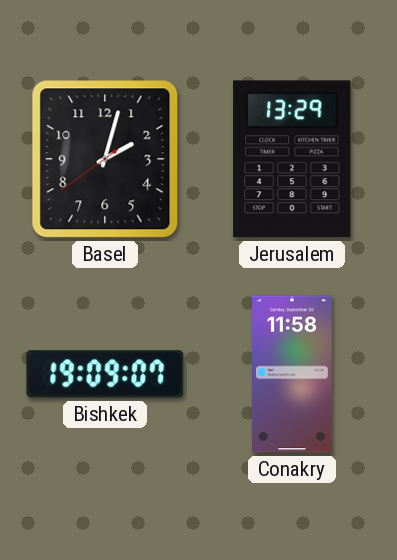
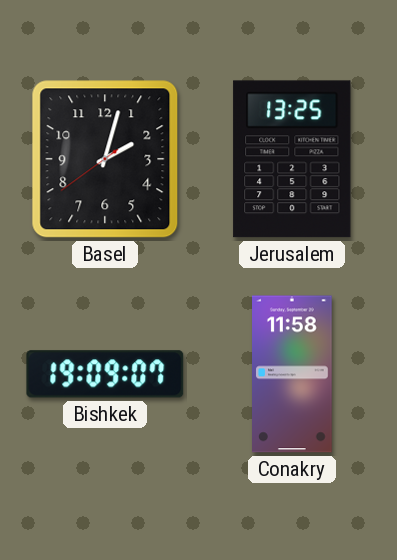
Jerusalem: 13:29 -> 13:25 (292, 159)
